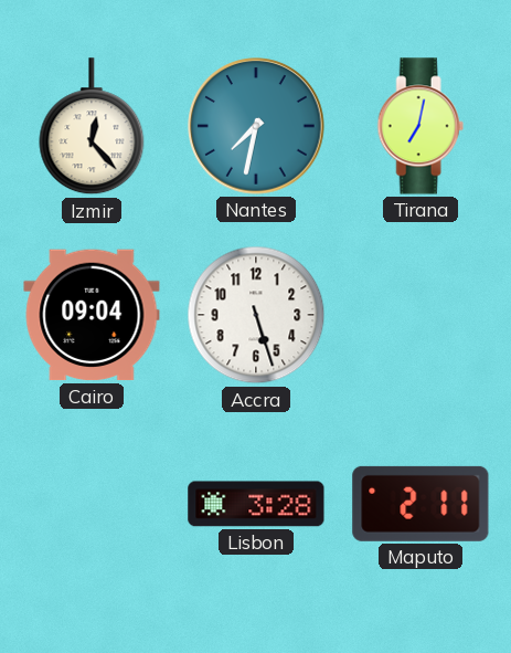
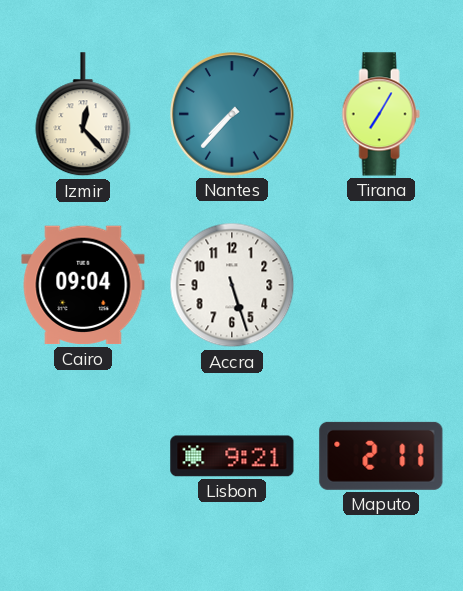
Nantes: 7:32 -> 7:37 (232, 114)
Tirana: 7:02 -> 7:05 (381, 114)
Lisbon: 3:28 -> 9:21 (232, 456)
